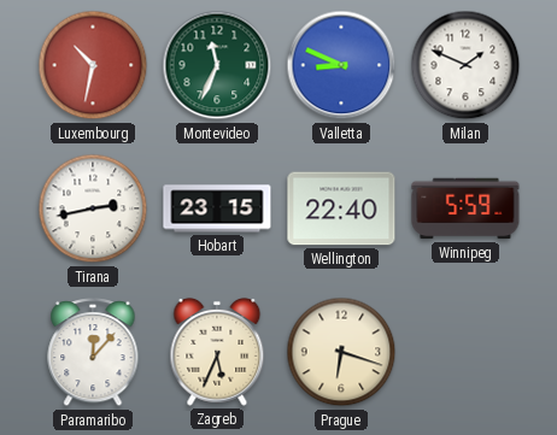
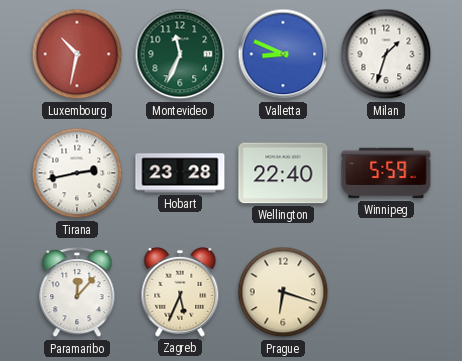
Milan: 1:49 -> 1:33 (386, 54)
Hobart: 23:15 -> 23:28 (180, 173)
